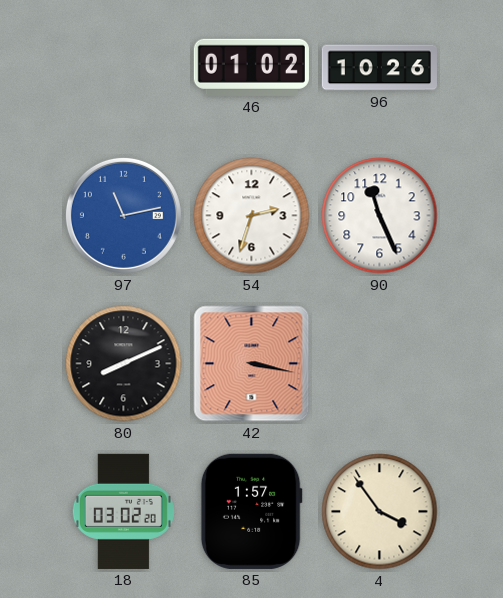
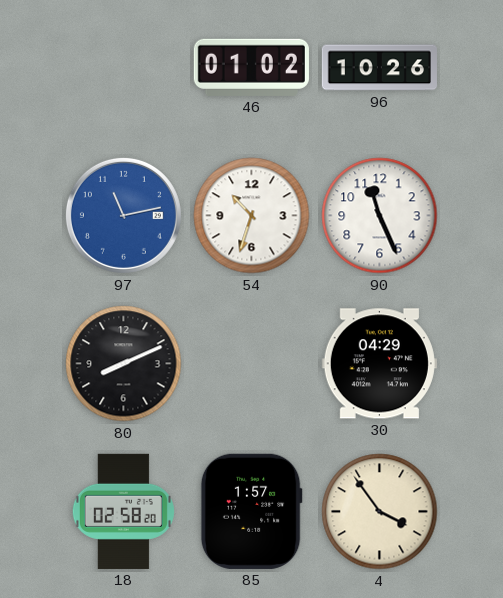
54: 2:33 -> 10:33 (252, 216)
42: 3:17 -> none (252, 364)
30: none -> 04:29 (379, 364)
18: 03:02 -> 02:58 (123, 511)
